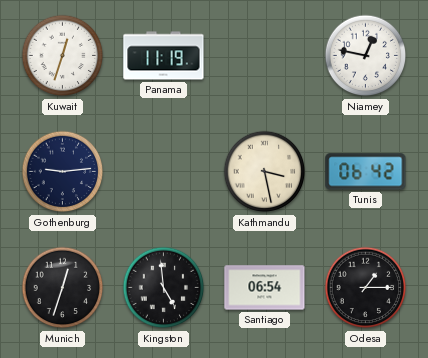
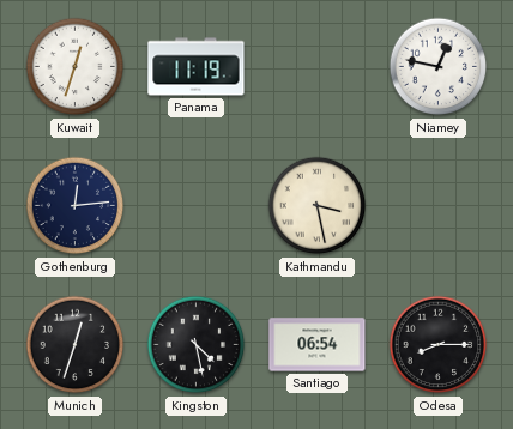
Gothenburg: 9:14 -> 12:14 (76, 206)
Tunis: 06:42 -> none (366, 172)
Kingston: 4:59 -> 4:28 (197, 345)
Odesa: 1:15 -> 8:15 (439, 345)
